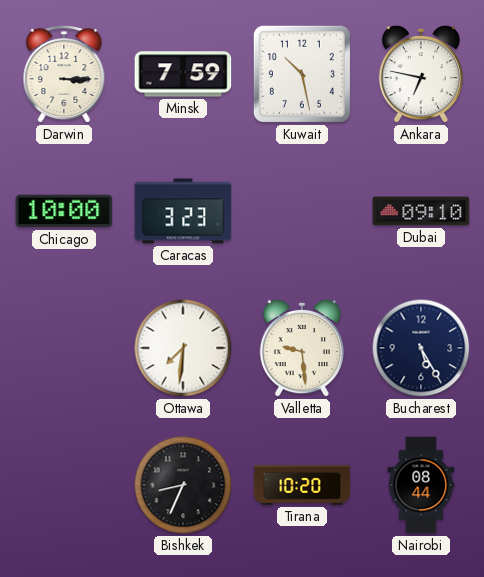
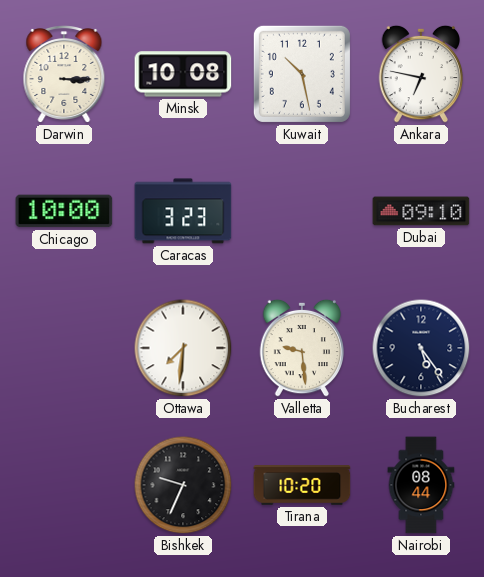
Minsk: 7:59 -> 10:08 (183, 74)
Bucharest: 5:25 -> 5:24 (421, 348)
Bishkek: 8:34 -> 9:34 (183, 485)
